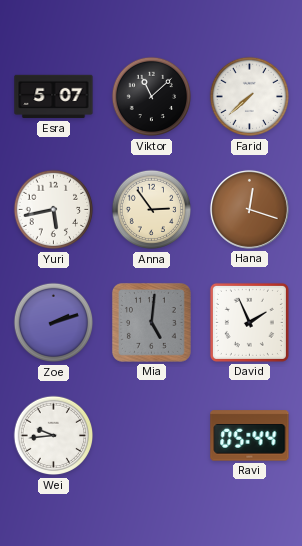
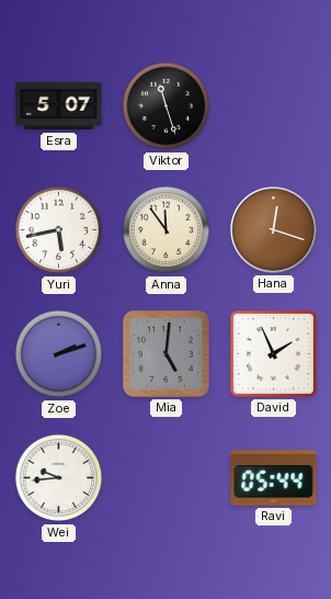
Viktor: 11:08 -> 11:27 (167, 106)
Farid: 7:38 -> none (250, 97)
Anna: 2:54 -> 11:54 (167, 230)
